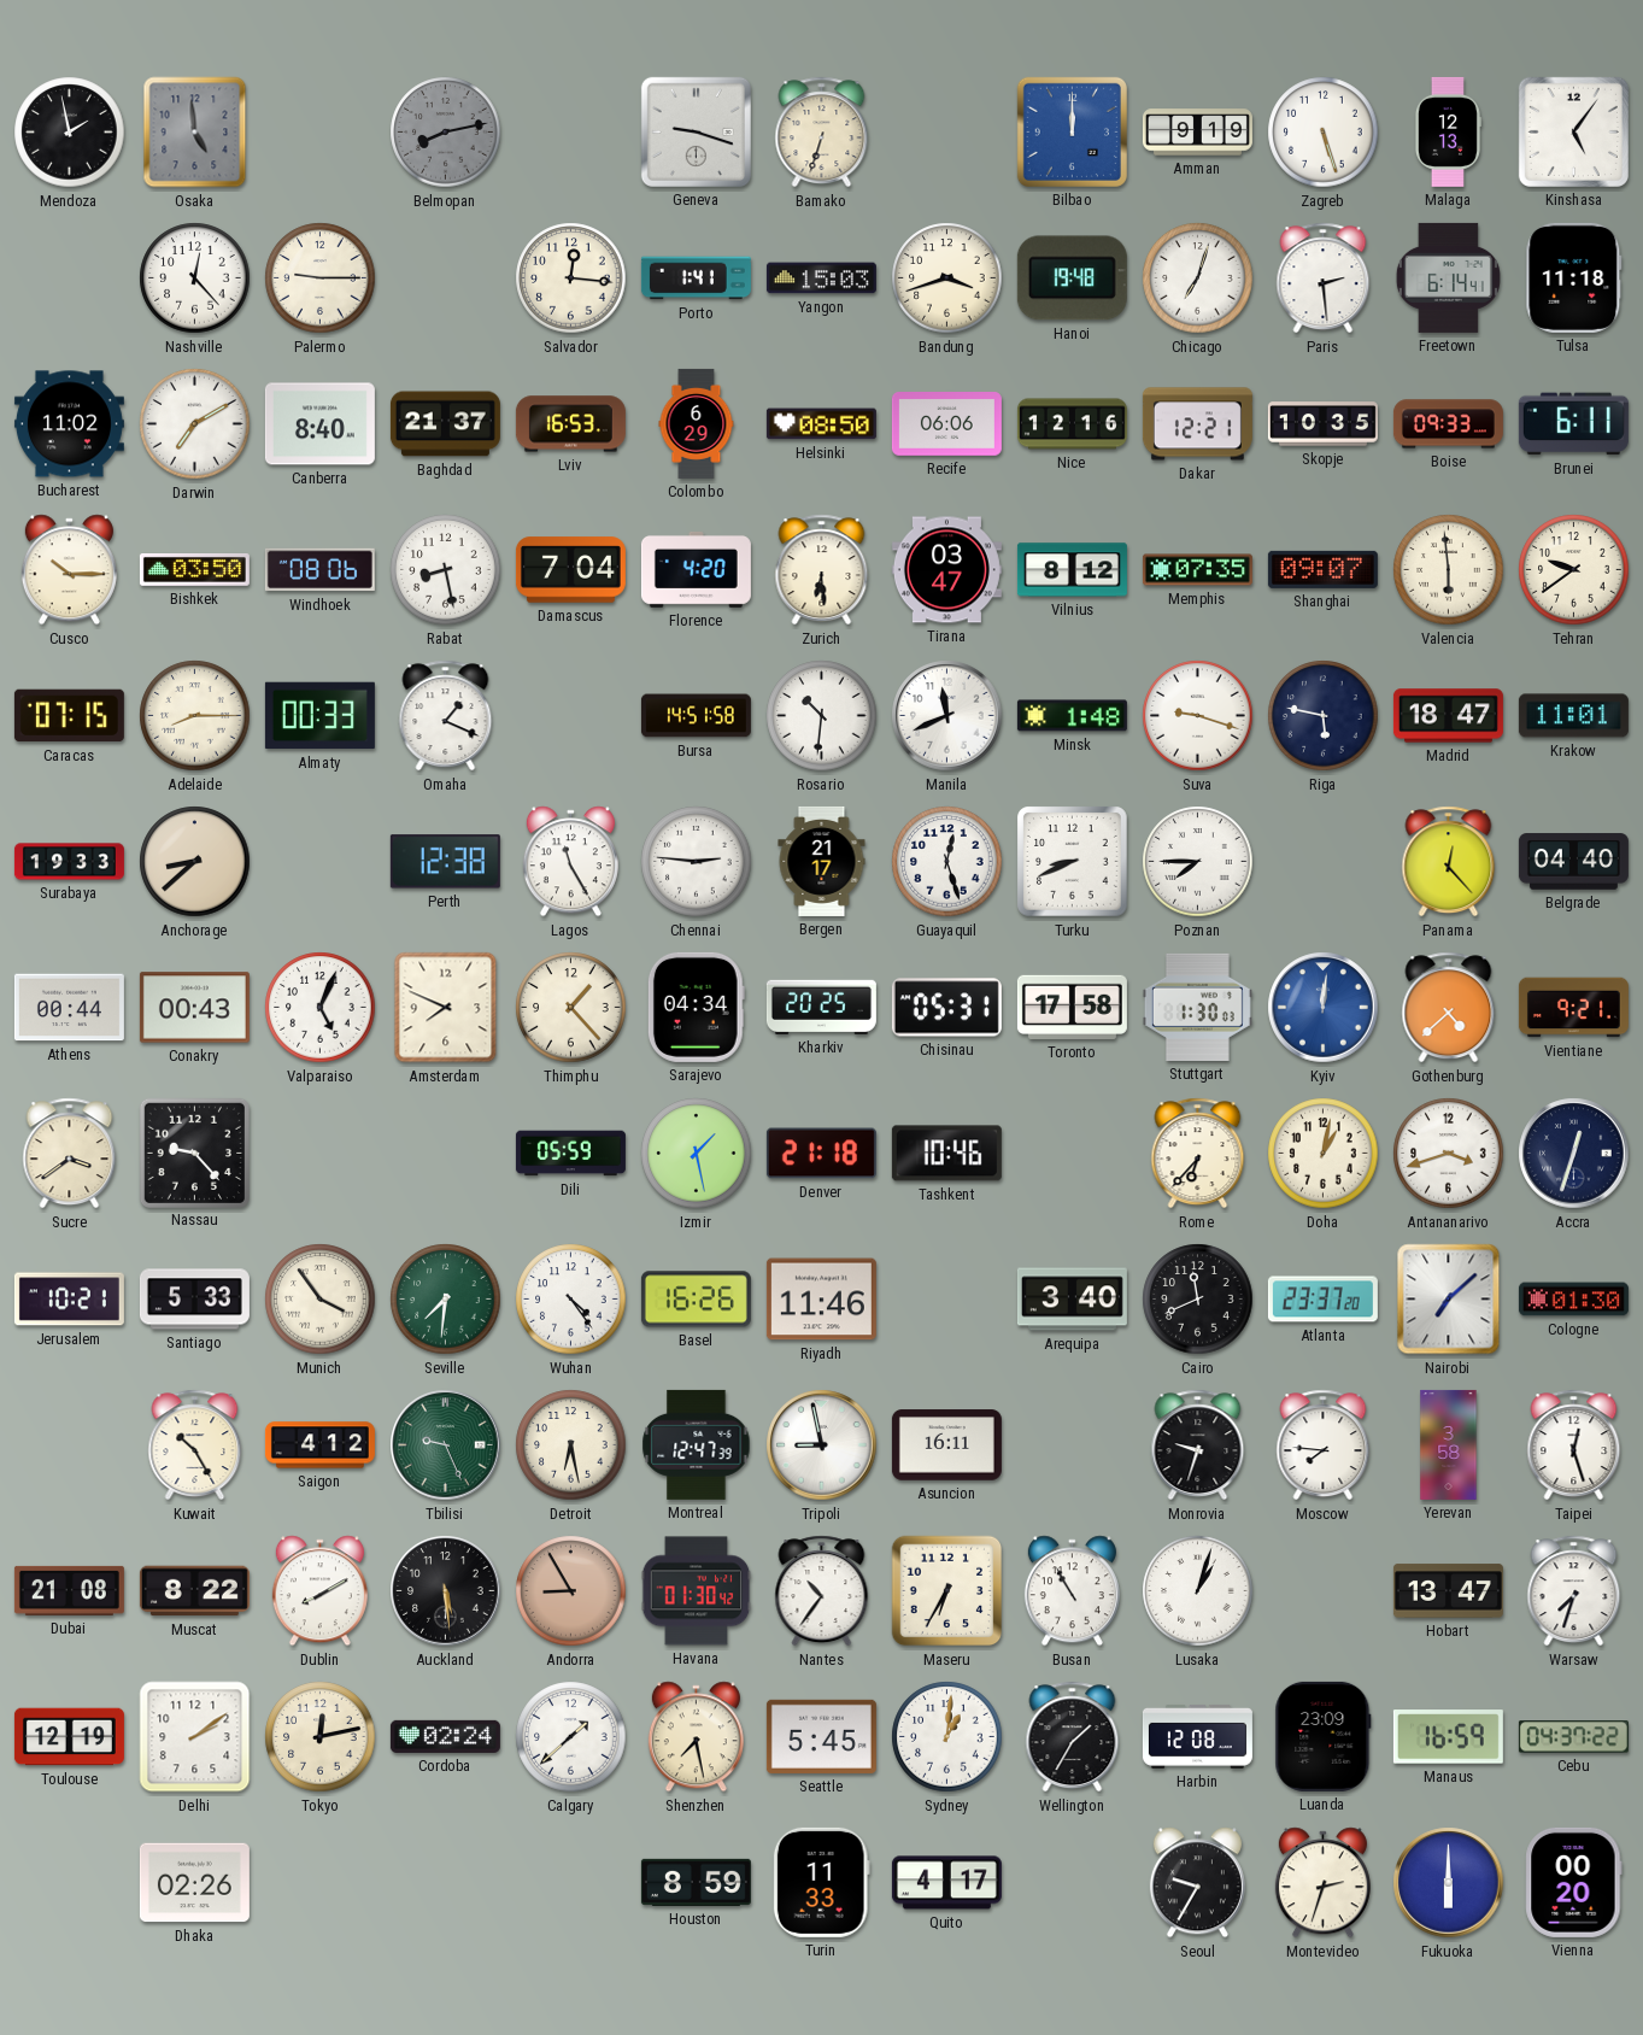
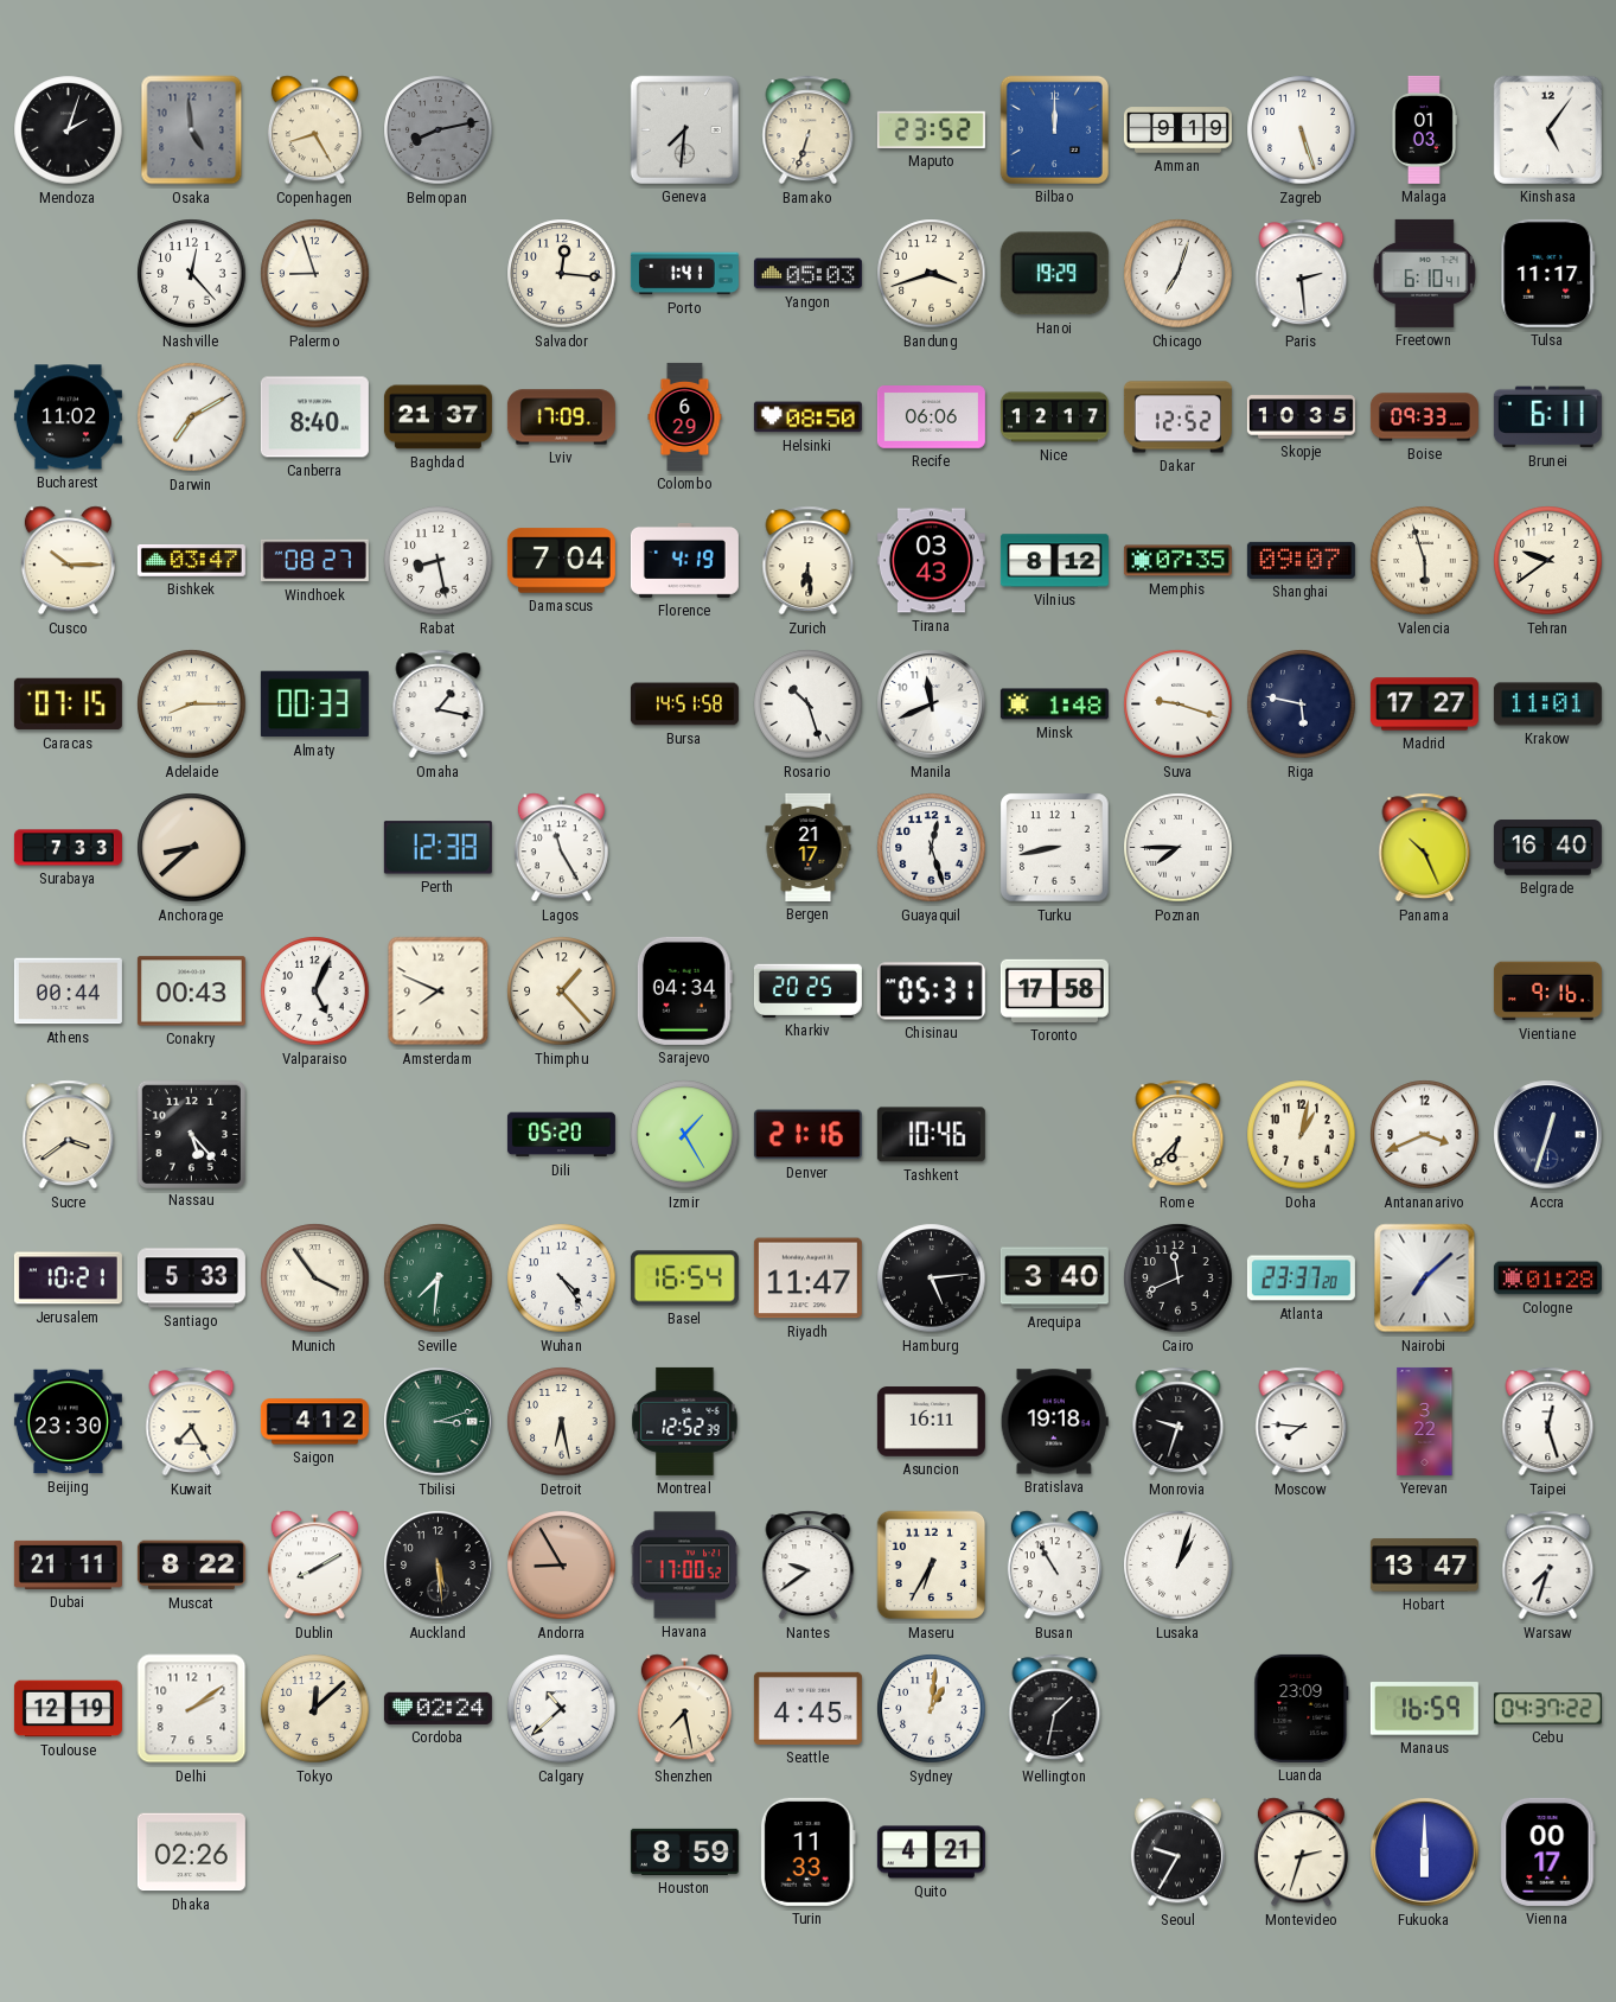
Mendoza: 1:58 -> 2:03 (69, 130)
Copenhagen: none -> 8:25 (314, 130)
Geneva: 9:18 -> 7:31 (684, 129)
Maputo: none -> 23:52 (931, 129)
Malaga: 12:13 -> 01:03 (1424, 129)
Palermo: 9:15 -> 8:57 (315, 274)
Yangon: 15:03 -> 05:03 (807, 274)
Hanoi: 19:48 -> 19:29 (1054, 274)
Freetown: 6:14 -> 6:10 (1424, 273)
Tulsa: 11:18 -> 11:17 (1548, 273)
Lviv: 16:53 -> 17:09 (561, 417)
Nice: 12:16 -> 12:17 (1054, 417)
Dakar: 12:21 -> 12:52 (1177, 417)
Bishkek: 03:50 -> 03:47 (191, 561)
Windhoek: 08:06 -> 08:27 (314, 561)
Florence: 4:20 -> 4:19 (684, 561)
Tirana: 03:47 -> 03:43 (931, 561)
Valencia: 5:59 -> 5:57 (1425, 561)
Omaha: 1:19 -> 1:17 (439, 704)
Rosario: 10:31 -> 10:27 (809, 704)
Madrid: 18:47 -> 17:27 (1424, 704)
Surabaya: 19:33 -> 7:33 (68, 848)
Chennai: 2:46 -> none (697, 862)
Turku: 8:41 -> 8:43 (1055, 848)
Panama: 12:23 -> 10:26 (1425, 848)
Belgrade: 04:40 -> 16:40 (1547, 848)
Stuttgart: 1:30 -> none (1197, 1007)
Kyiv: 12:01 -> none (1324, 1008)
Gothenburg: 4:38 -> none (1449, 1008)
Vientiane: 9:21 -> 9:16 (1547, 992)
Nassau: 9:23 -> 5:23 (191, 1134)
Dili: 05:59 -> 05:20 (561, 1135)
Izmir: 1:28 -> 1:25 (685, 1135)
Denver: 21:18 -> 21:16 (807, 1135)
Antananarivo: 3:42 -> 3:41 (1425, 1135)
Basel: 16:26 -> 16:54 (684, 1279)
Riyadh: 11:46 -> 11:47 (807, 1279)
Hamburg: none -> 5:14 (932, 1279)
Cologne: 01:30 -> 01:28 (1547, 1279)
Beijing: none -> 23:30 (68, 1422)
Kuwait: 10:25 -> 7:25 (192, 1422)
Tbilisi: 9:26 -> 3:12 (439, 1422)
Montreal: 12:47 -> 12:52 (685, 1421)
Tripoli: 8:58 -> none (822, 1445)
Bratislava: none -> 19:18 (1054, 1422)
Yerevan: 3:58 -> 3:22 (1425, 1421)
Dubai: 21:08 -> 21:11 (68, 1564)
Havana: 01:30 -> 17:00 (685, 1566)
Nantes: 10:36 -> 9:39 (809, 1566)
Tokyo: 12:13 -> 12:08 (315, 1709)
Calgary: 1:38 -> 10:38 (562, 1709)
Seattle: 5:45 -> 4:45 (807, 1708)
Wellington: 1:35 -> 1:32 (1055, 1709)
Harbin: 12:08 -> none (1197, 1736)
Quito: 4:17 -> 4:21 (931, 1853)
Vienna: 00:20 -> 00:17 (1548, 1851)
